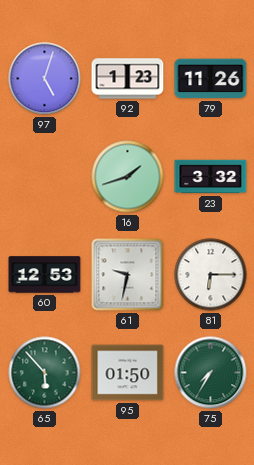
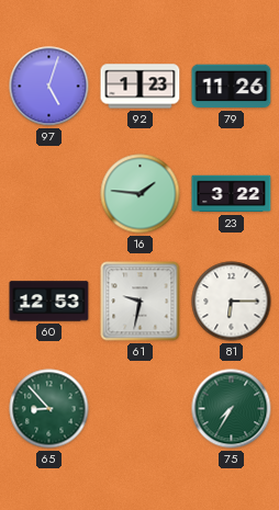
16: 1:42 -> 1:46 (141, 194)
23: 3:32 -> 3:22 (232, 194)
65: 5:53 -> 8:53 (49, 409)
95: 01:50 -> none (128, 373)
